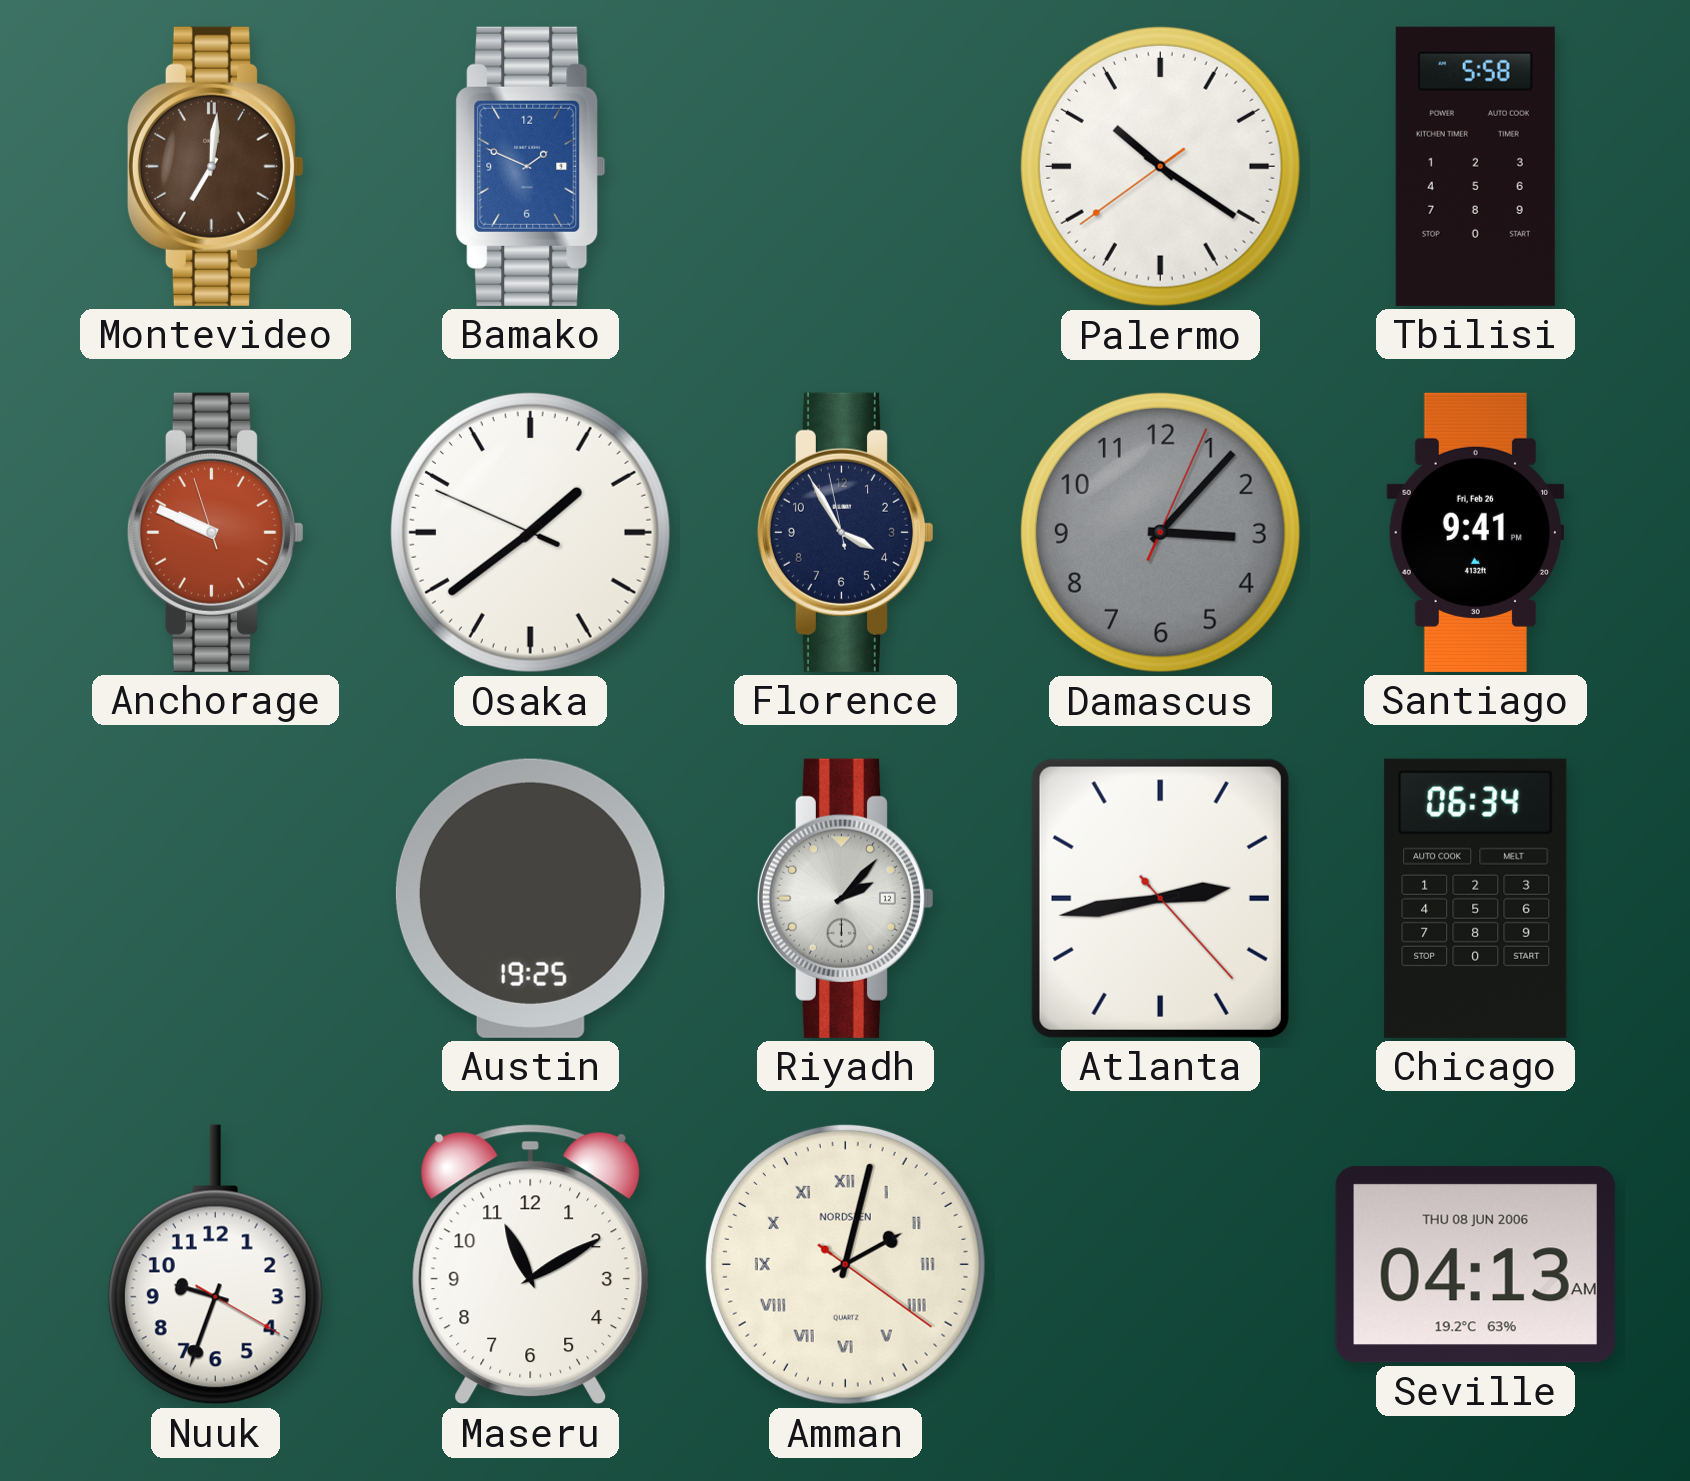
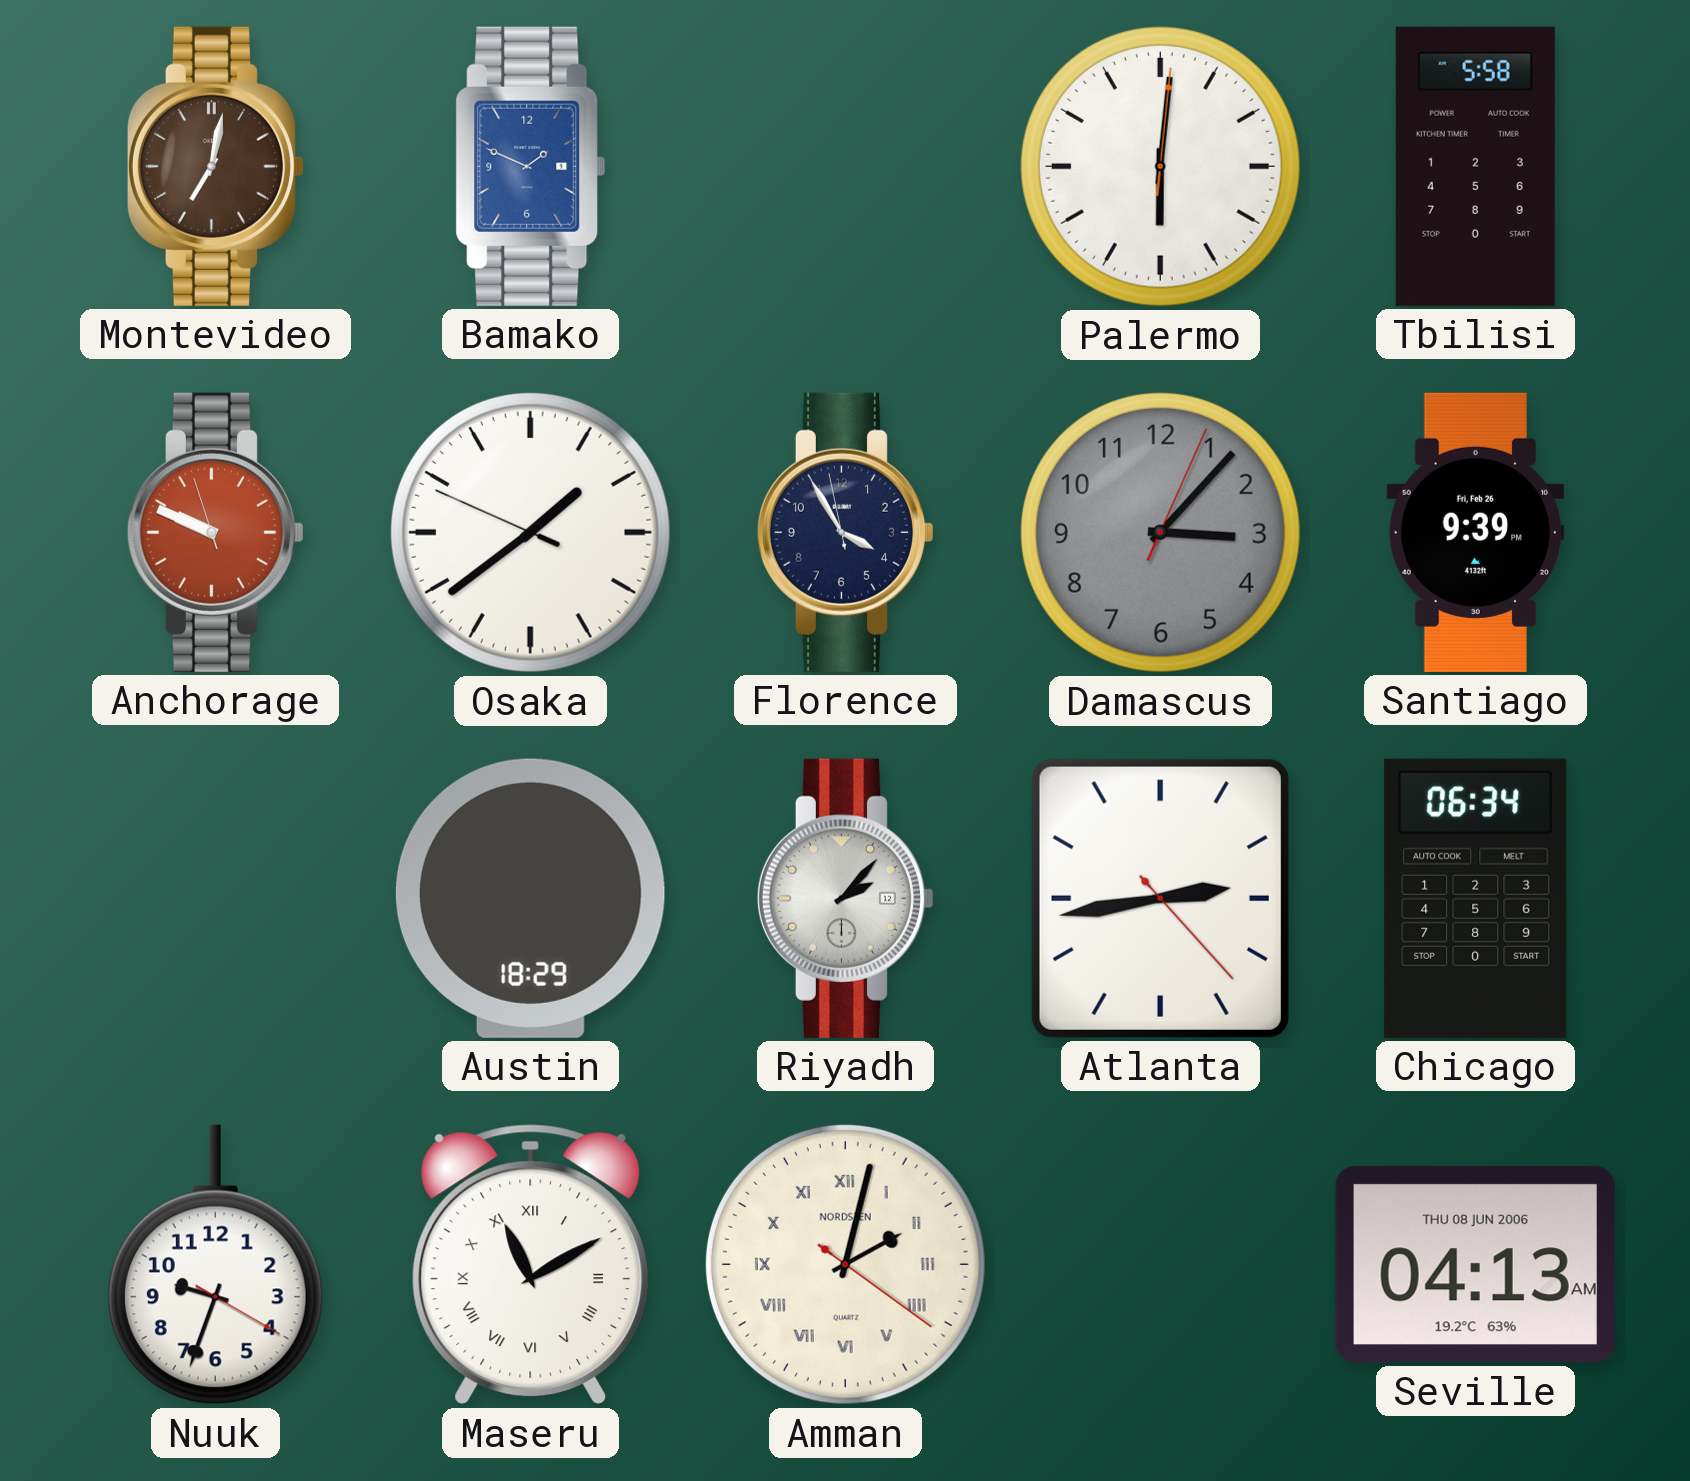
Montevideo: 7:01 -> 7:02 (215, 166)
Palermo: 10:20 -> 6:01 (1160, 166)
Santiago: 9:41 -> 9:39 (1476, 532)
Austin: 19:25 -> 18:29 (530, 898)
Maseru numerals: Arabic -> Roman (530, 1265)
